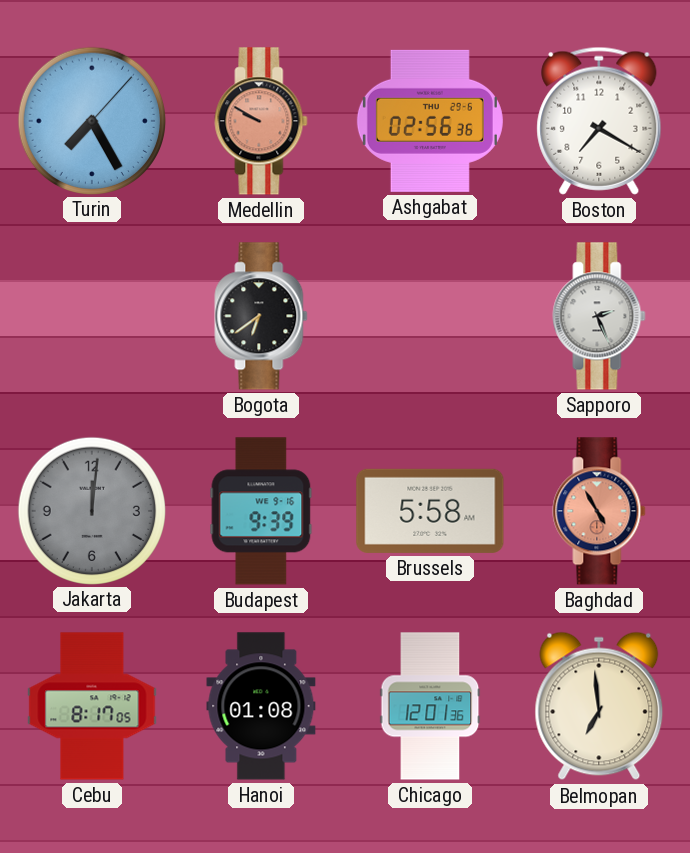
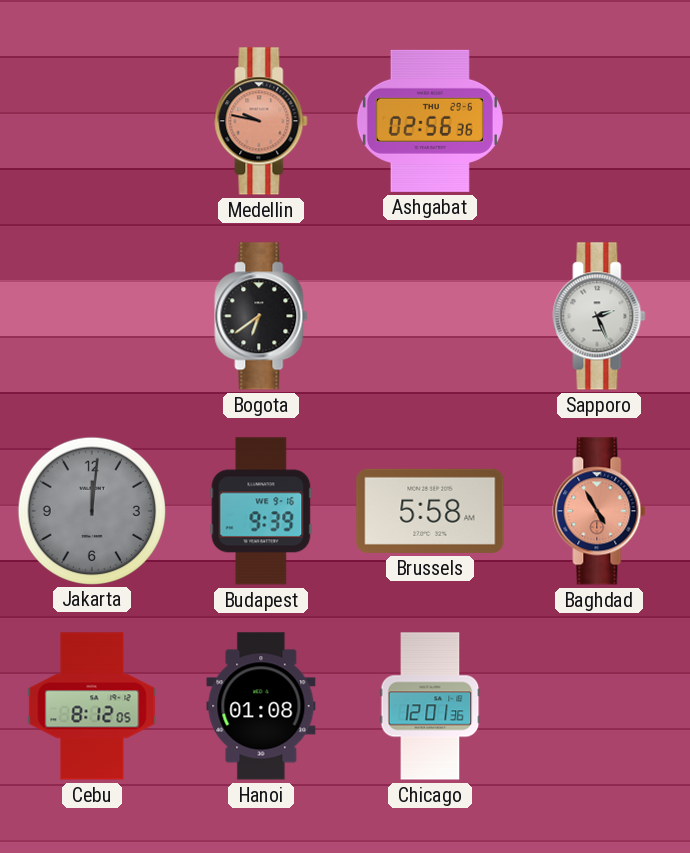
Turin: 7:25 -> none (91, 120)
Medellin: 9:50 -> 9:47 (261, 121)
Boston: 7:20 -> none (599, 121)
Cebu: 8:17 -> 8:12 (92, 706)
Belmopan: 6:59 -> none (599, 706)
